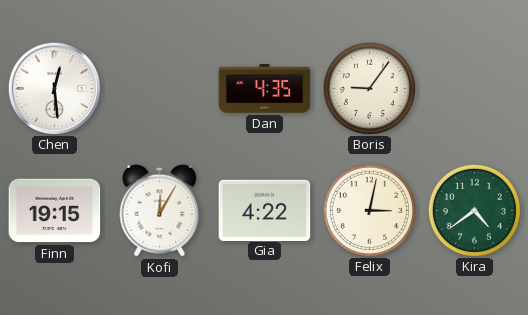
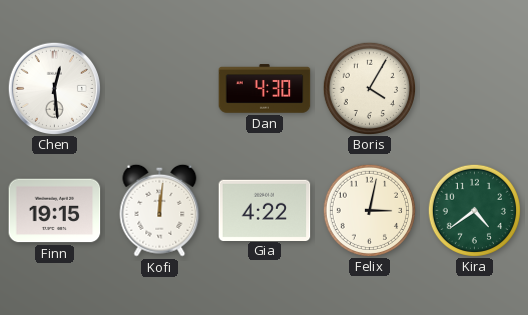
Dan: 4:35 -> 4:30 (265, 89)
Boris: 9:06 -> 4:05 (369, 88)
Kofi: 12:05 -> 12:01 (160, 210)
